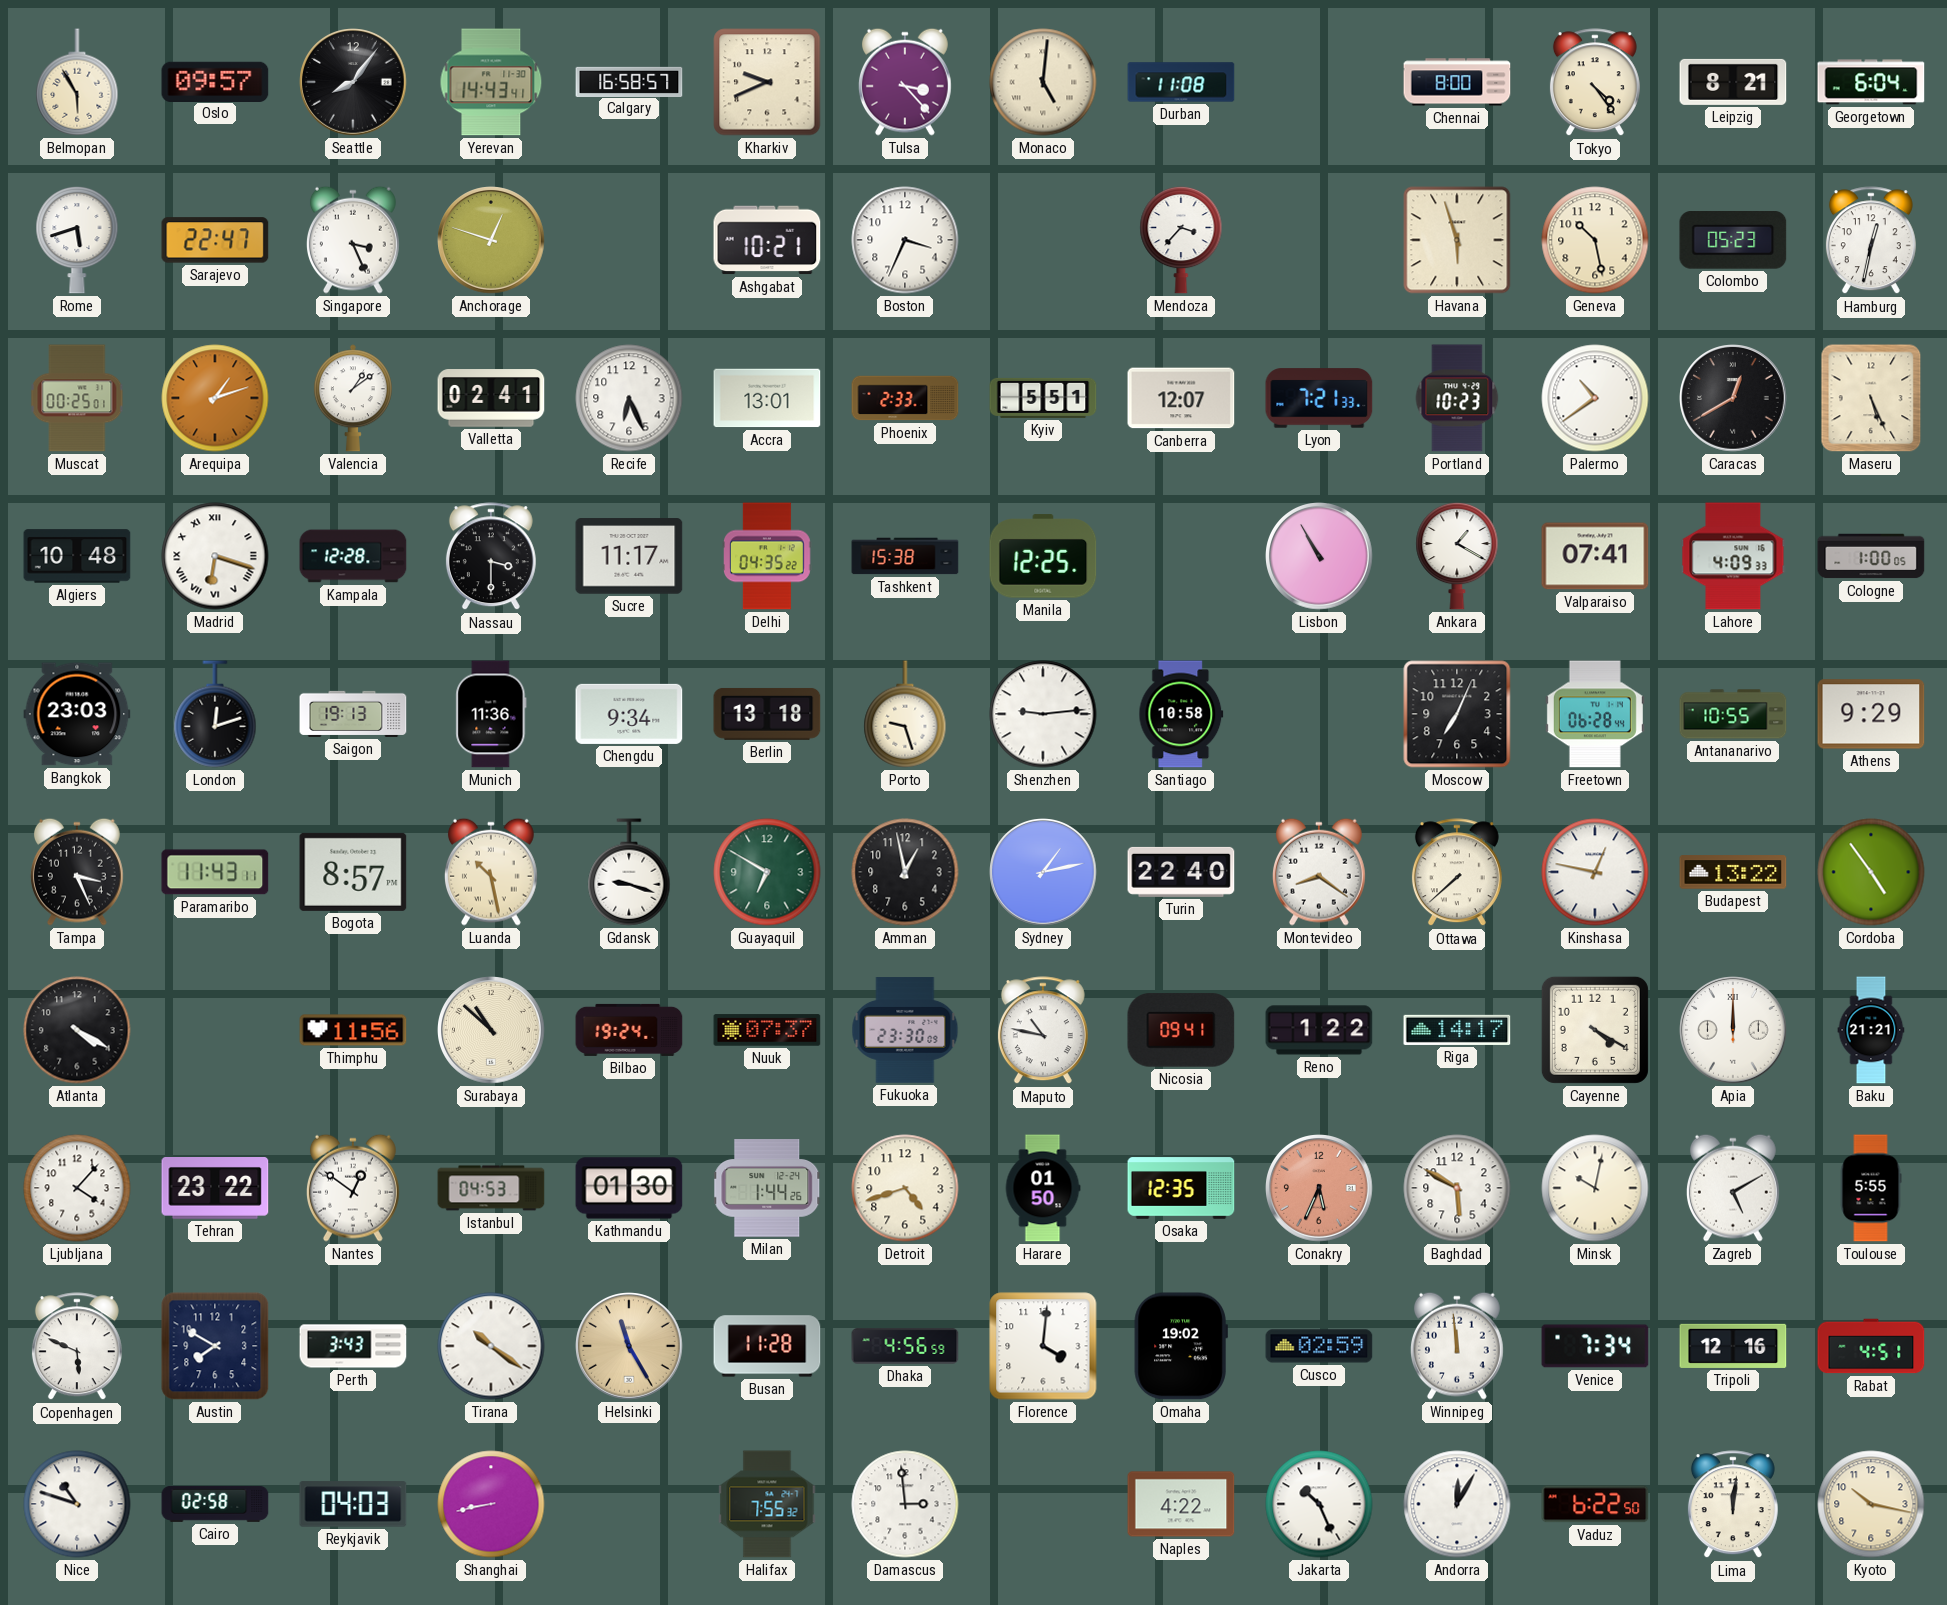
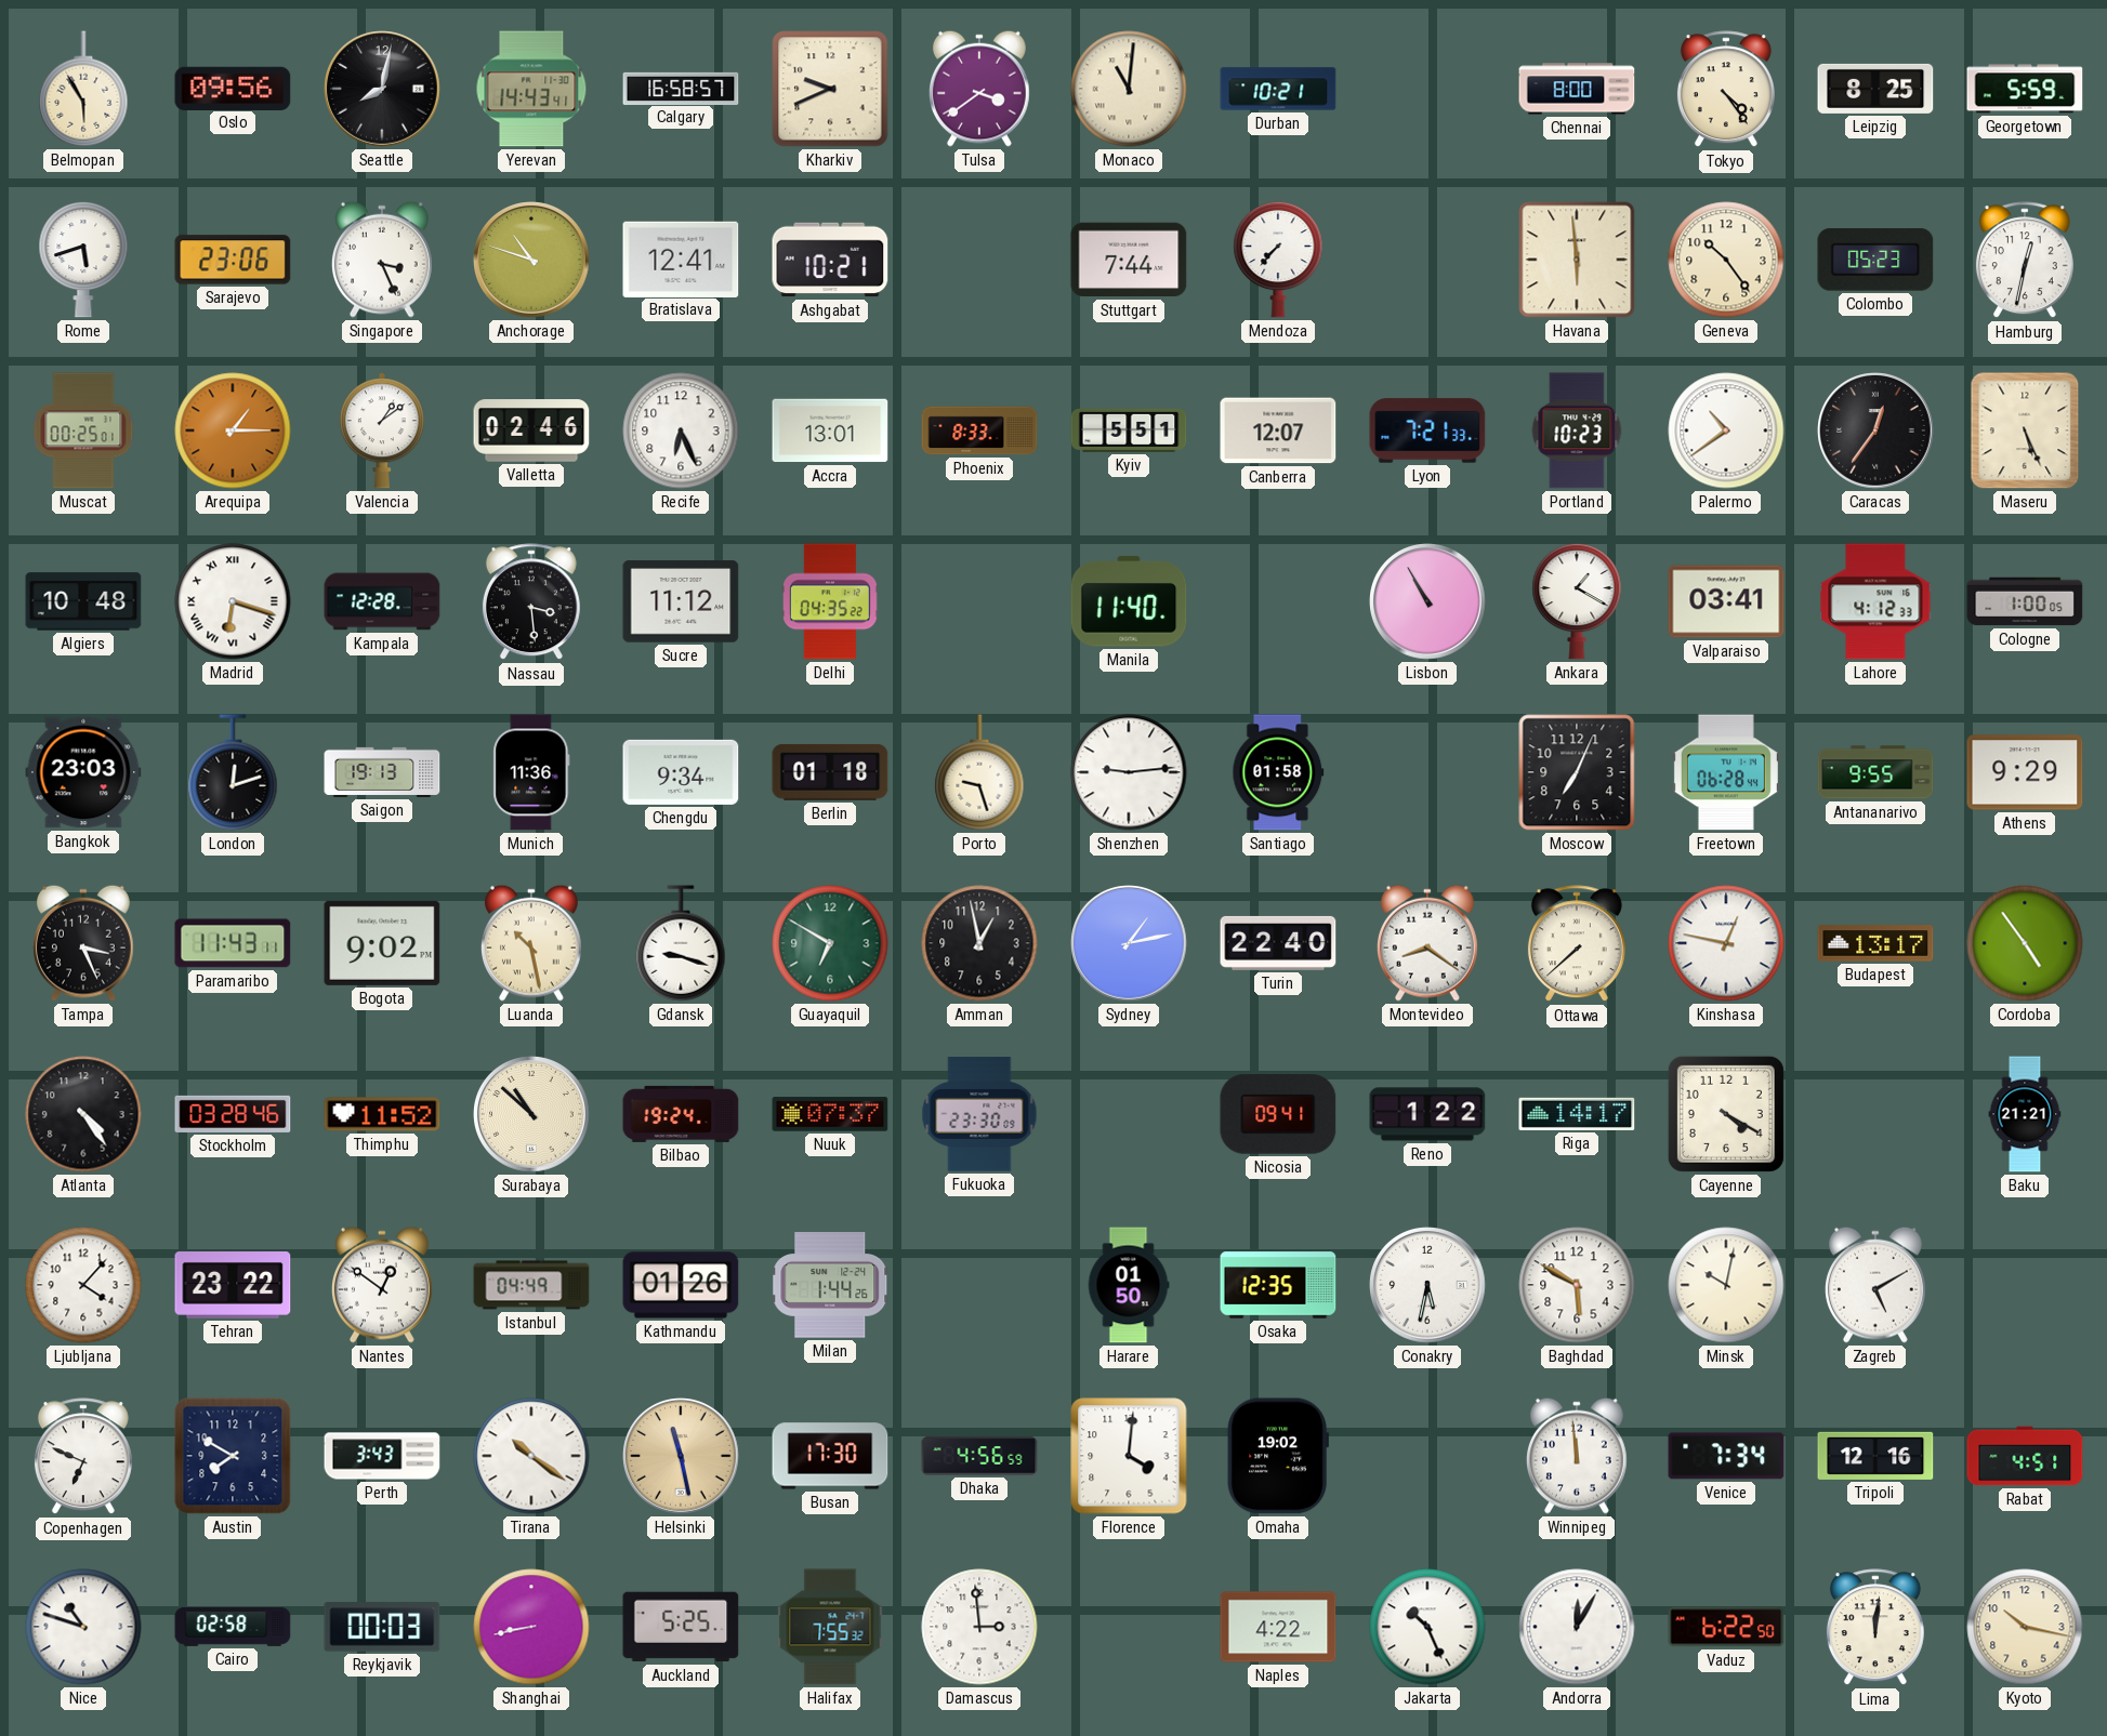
Oslo: 09:57 -> 09:56 (233, 88)
Seattle: 8:06 -> 8:02 (382, 89)
Tulsa: 3:23 -> 3:39 (979, 89)
Monaco: 5:01 -> 11:01 (1129, 89)
Durban: 11:08 -> 10:21 (1278, 89)
Leipzig: 8:21 -> 8:25 (1875, 89)
Georgetown: 6:04 -> 5:59 (2025, 89)
Sarajevo: 22:47 -> 23:06 (233, 260)
Anchorage: 12:48 -> 10:48 (531, 260)
Bratislava: none -> 12:41 (681, 259)
Boston: 3:34 -> none (905, 240)
Stuttgart: none -> 7:44 (1129, 260)
Mendoza: 3:37 -> 7:37 (1278, 260)
Havana: 5:57 -> 5:59 (1577, 260)
Geneva: 10:28 -> 10:24 (1726, 260)
Arequipa: 1:12 -> 1:15 (233, 430)
Valletta: 02:41 -> 02:46 (531, 430)
Phoenix: 2:33 -> 8:33 (979, 430)
Caracas: 12:40 -> 12:36 (1875, 430)
Nassau: 3:30 -> 3:29 (531, 602)
Sucre: 11:17 -> 11:12 (681, 601)
Tashkent: 15:38 -> none (905, 556)
Manila: 12:25 -> 11:40 (1129, 601)
Valparaiso: 07:41 -> 03:41 (1726, 601)
Lahore: 4:09 -> 4:12 (1875, 601)
Berlin: 13:18 -> 01:18 (830, 772)
Santiago: 10:58 -> 01:58 (1278, 772)
Antananarivo: 10:55 -> 9:55 (1875, 772)
Bogota: 8:57 -> 9:02 (382, 943)
Budapest: 13:22 -> 13:17 (1875, 943)
Atlanta: 4:20 -> 4:24 (83, 1114)
Stockholm: none -> 03:28 (233, 1114)
Thimphu: 11:56 -> 11:52 (382, 1114)
Maputo: 10:47 -> none (1043, 1031)
Apia: 12:00 -> none (1733, 1030)
Istanbul: 04:53 -> 04:49 (531, 1285)
Kathmandu: 01:30 -> 01:26 (681, 1285)
Detroit: 4:42 -> none (905, 1188)
Conakry: 5:34 -> 5:32 (1427, 1285)
Conakry dial: salmon -> white (1427, 1285)
Toulouse: 5:55 -> none (1871, 1188)
Copenhagen: 5:49 -> 6:49 (83, 1457)
Helsinki: 11:25 -> 11:28 (681, 1456)
Busan: 11:28 -> 17:30 (830, 1456)
Cusco: 02:59 -> none (1319, 1346)
Reykjavik: 04:03 -> 00:03 (382, 1627)
Auckland: none -> 5:25 (681, 1627)
